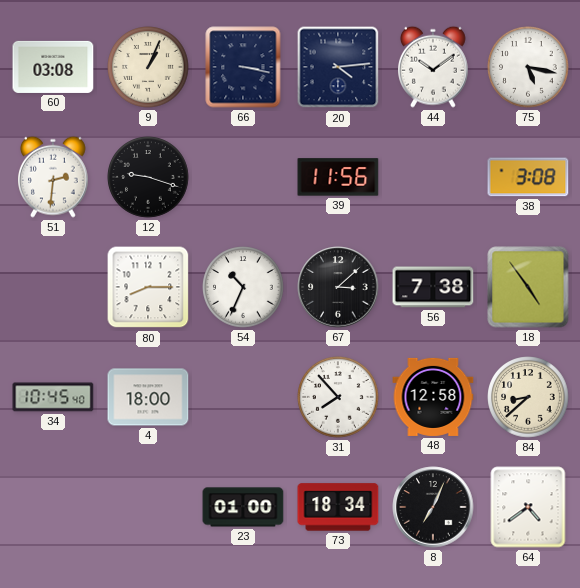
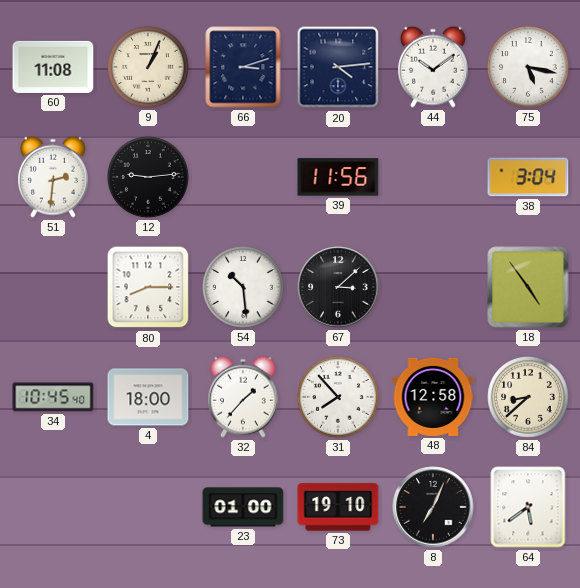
60: 03:08 -> 11:08 (53, 67)
66: 3:17 -> 3:12 (243, 67)
12: 9:18 -> 9:14 (148, 177)
38: 3:08 -> 3:04 (528, 177)
54: 10:34 -> 10:29 (243, 287)
56: 7:38 -> none (433, 287)
32: none -> 1:37 (244, 397)
73: 18:34 -> 19:10 (338, 507)
64: 4:39 -> 5:39 (528, 507)
